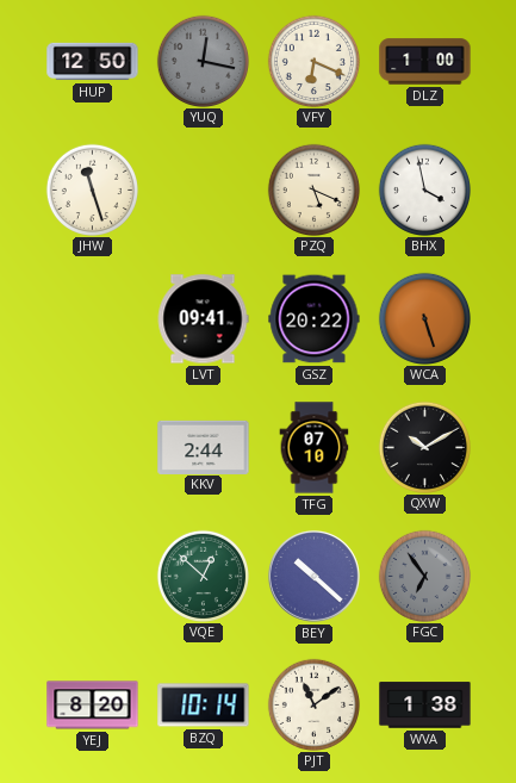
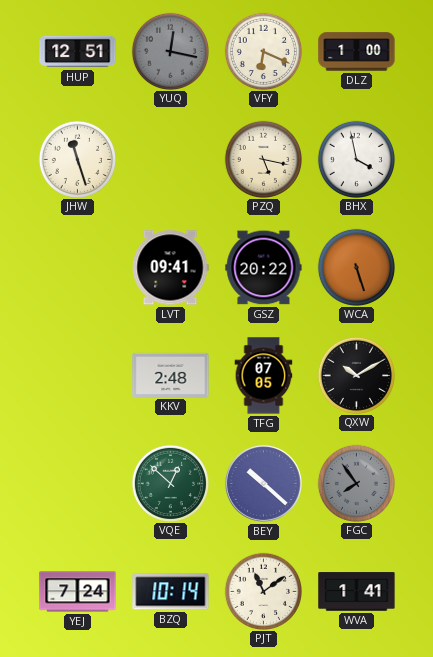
HUP: 12:50 -> 12:51 (78, 52)
PZQ: 5:19 -> 5:17 (263, 159)
KKV: 2:44 -> 2:48 (171, 375)
TFG: 07:10 -> 07:05 (264, 376)
FGC: 6:54 -> 7:54 (356, 483)
YEJ: 8:20 -> 7:24 (78, 592)
WVA: 1:38 -> 1:41 (357, 592)
